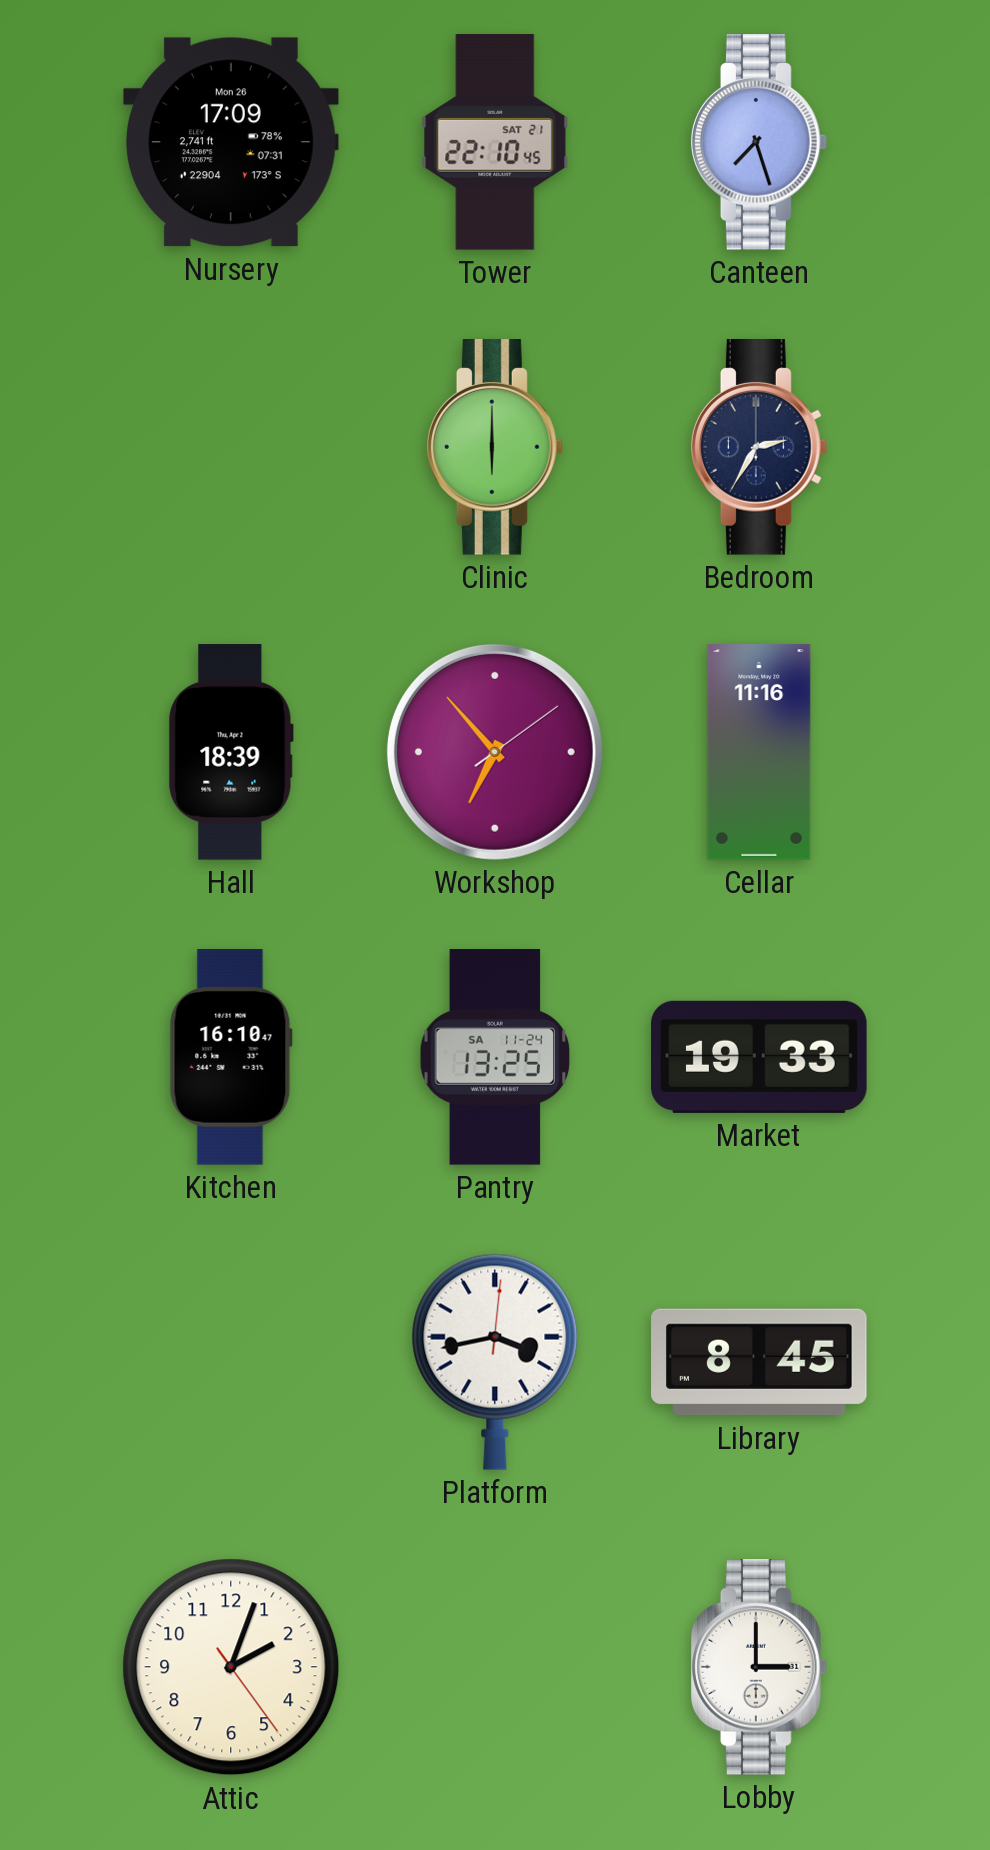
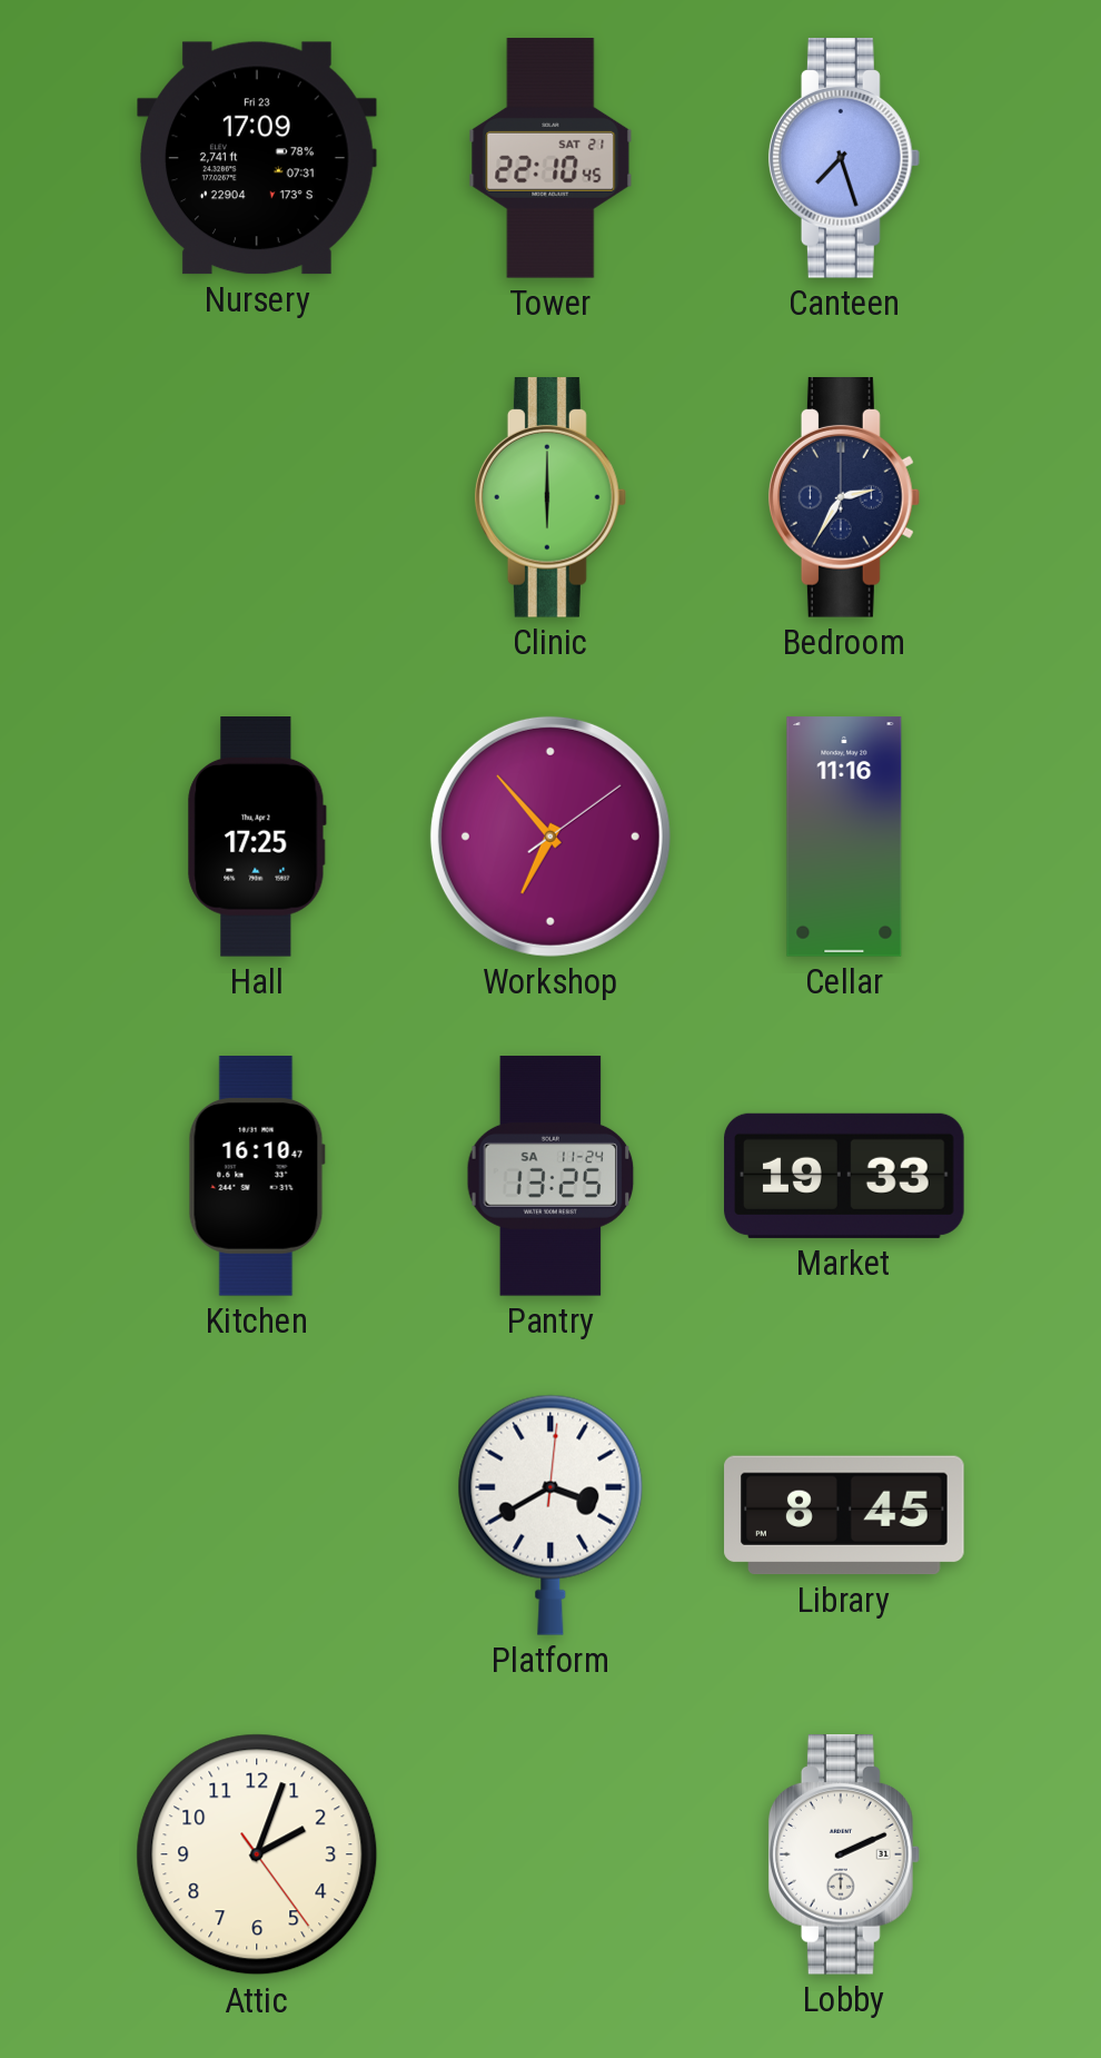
Nursery date: Mon 26 -> Fri 23 (258, 158)
Hall: 18:39 -> 17:25 (257, 837)
Platform: 3:43 -> 3:40 (550, 1515)
Lobby: 3:00 -> 2:11 (844, 1856)
